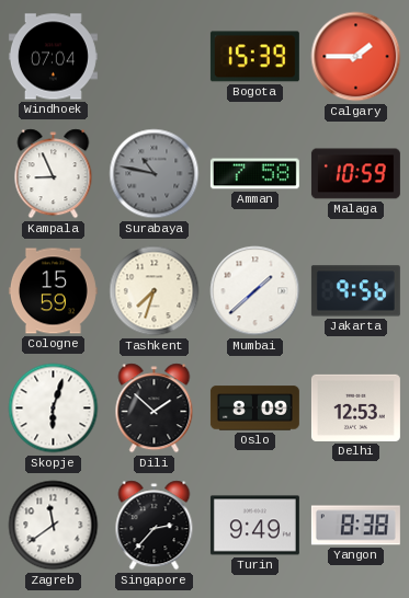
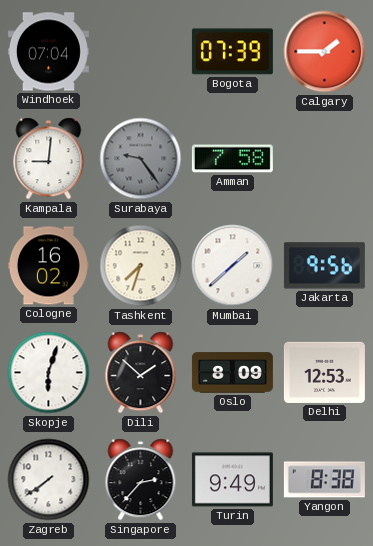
Bogota: 15:39 -> 07:39 (232, 52)
Kampala: 8:56 -> 9:01 (49, 159)
Surabaya: 10:47 -> 9:24 (141, 159)
Malaga: 10:59 -> none (355, 174)
Cologne: 15:59 -> 16:02 (48, 266)
Zagreb: 11:39 -> 7:39 (49, 480)
